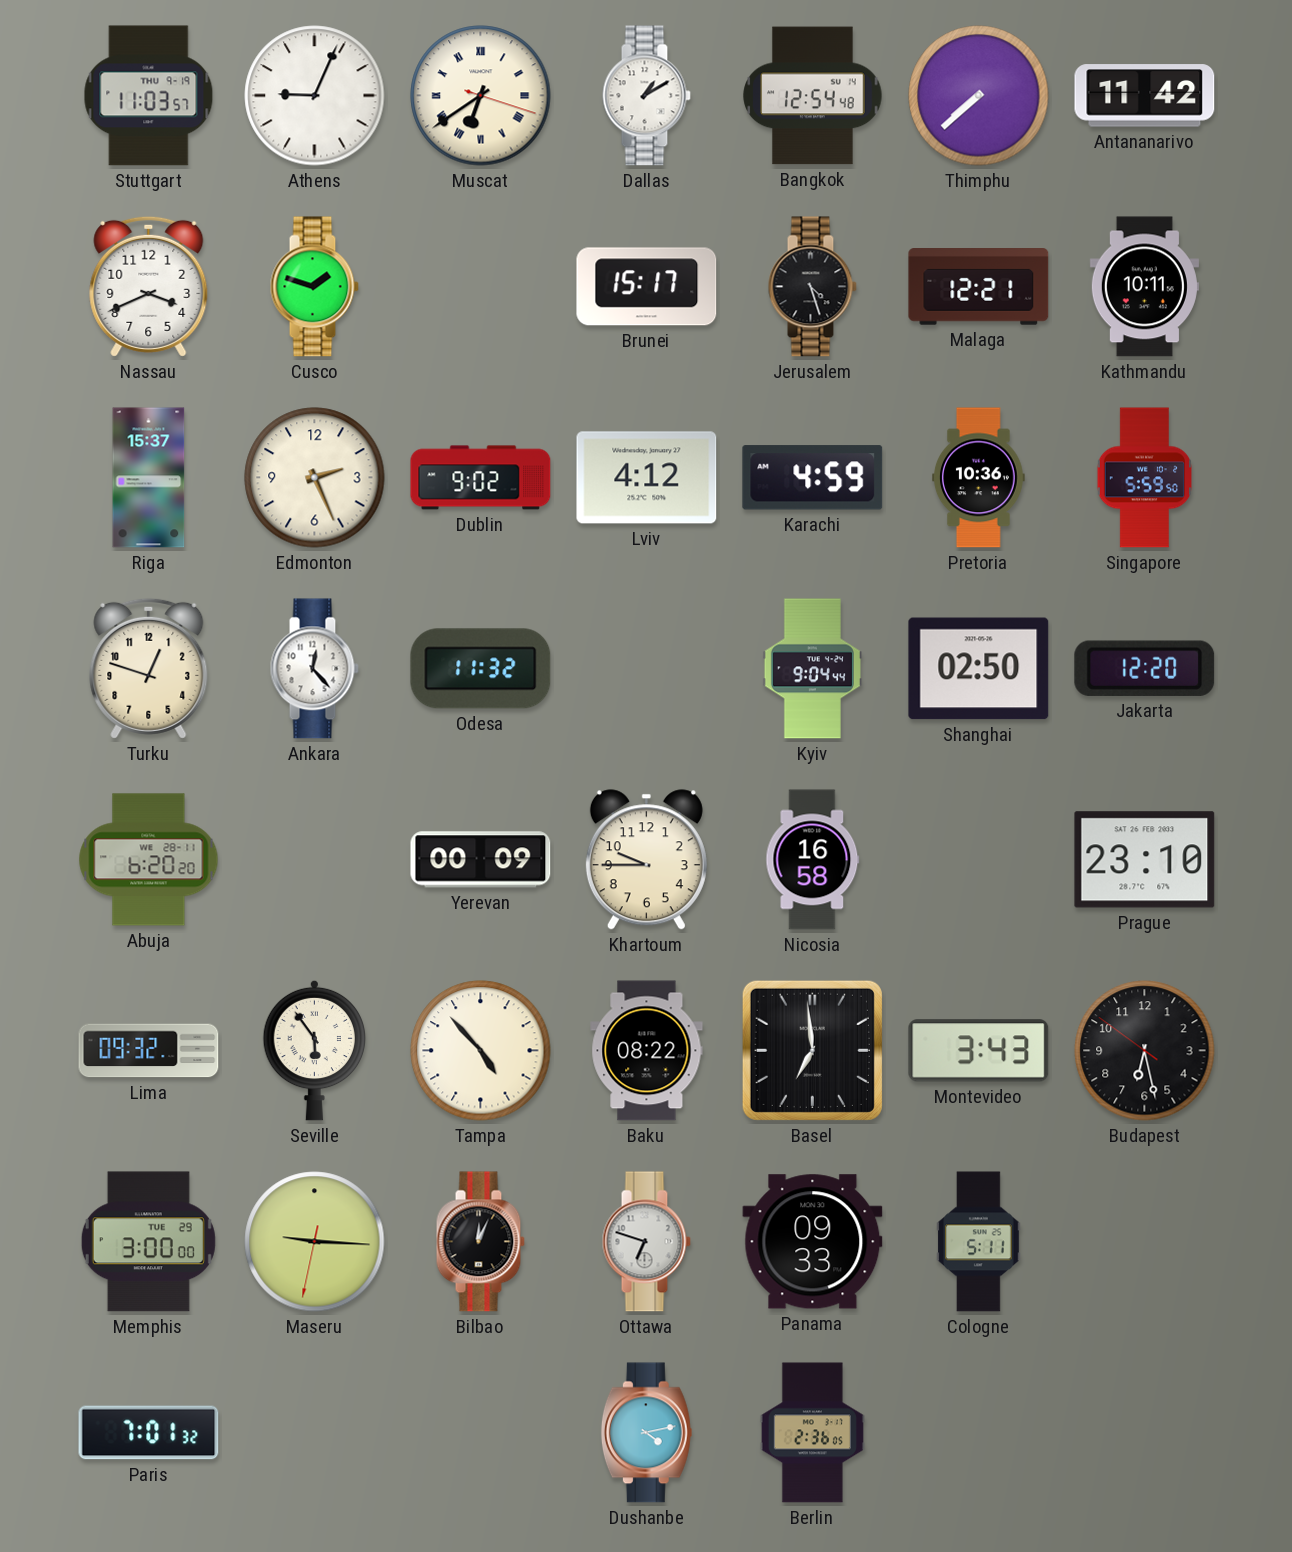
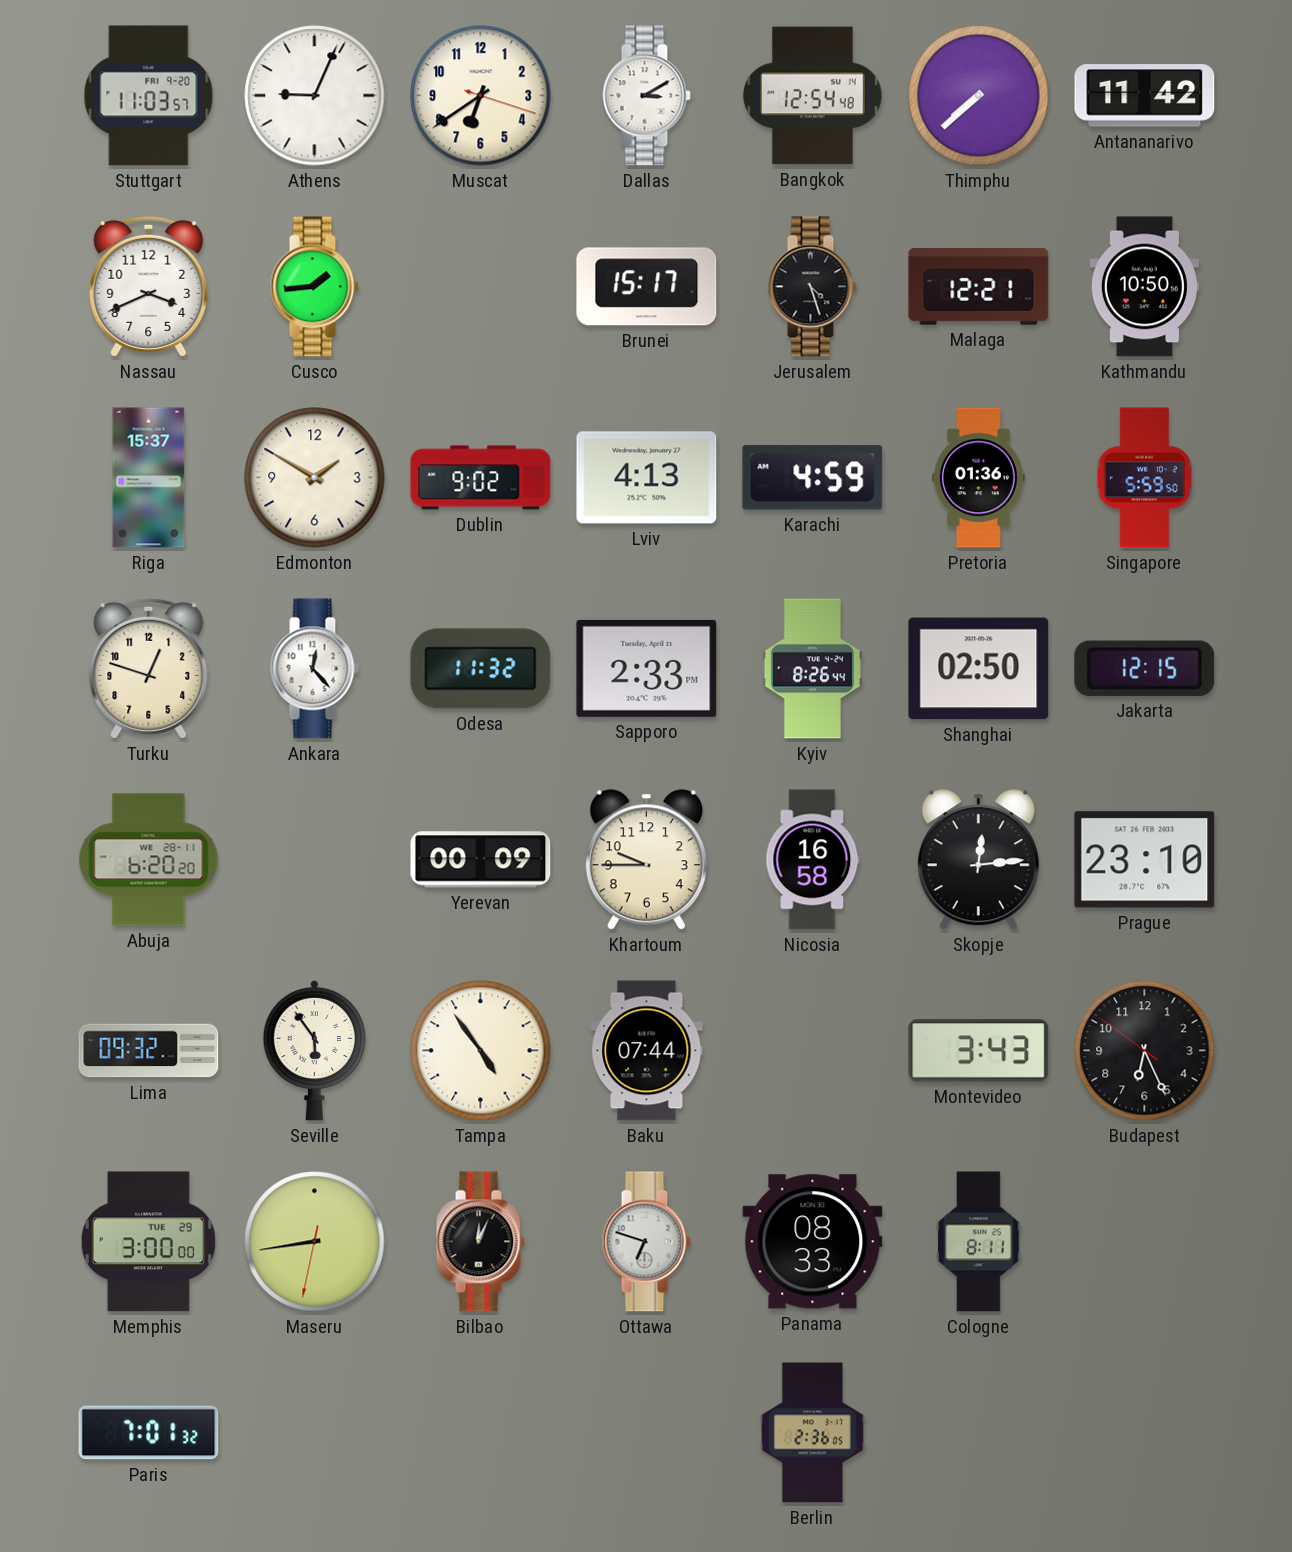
Stuttgart date: THU 9-19 -> FRI 9-20 (149, 96)
Muscat numerals: Roman -> Arabic (481, 96)
Dallas: 1:10 -> 3:10 (646, 96)
Cusco: 1:48 -> 1:44 (314, 287)
Kathmandu: 10:11 -> 10:50 (1144, 287)
Edmonton: 2:26 -> 1:50 (315, 478)
Lviv: 4:12 -> 4:13 (647, 478)
Pretoria: 10:36 -> 01:36 (979, 478)
Sapporo: none -> 2:33 (647, 668)
Kyiv: 9:04 -> 8:26 (812, 669)
Jakarta: 12:20 -> 12:15 (1145, 668)
Skopje: none -> 12:14 (978, 860)
Tampa: 4:53 -> 4:54 (481, 1051)
Baku: 08:22 -> 07:44 (647, 1051)
Basel: 6:59 -> none (812, 1050)
Budapest: 6:27 -> 6:25 (1145, 1051)
Maseru: 9:15 -> 8:43 (315, 1242)
Panama: 09:33 -> 08:33 (813, 1242)
Cologne: 5:11 -> 8:11 (979, 1242)
Dushanbe: 4:13 -> none (646, 1433)
